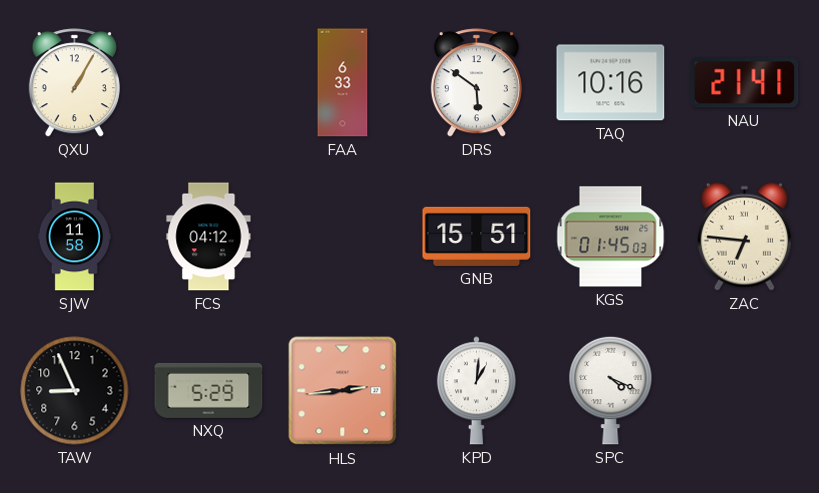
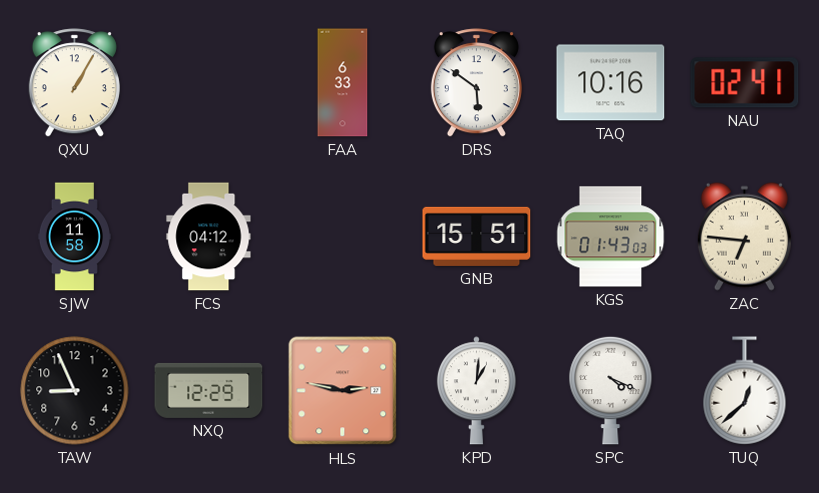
NAU: 21:41 -> 02:41 (745, 83)
KGS: 01:45 -> 01:43 (611, 237)
NXQ: 5:29 -> 12:29 (209, 390)
HLS: 2:44 -> 2:47 (343, 391)
TUQ: none -> 12:38 (745, 391)
